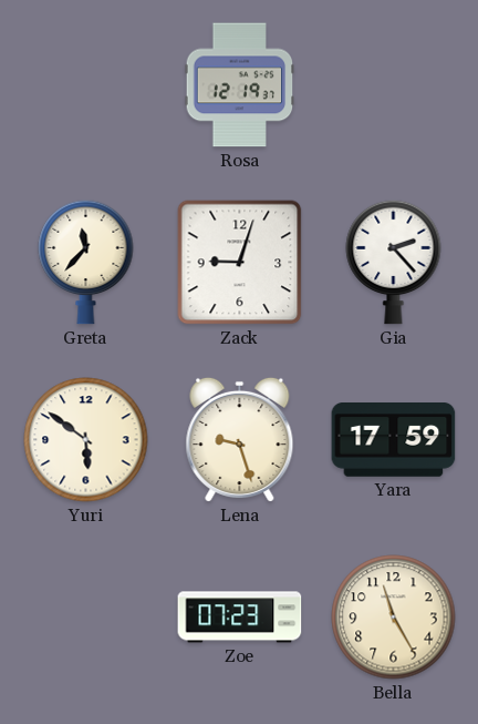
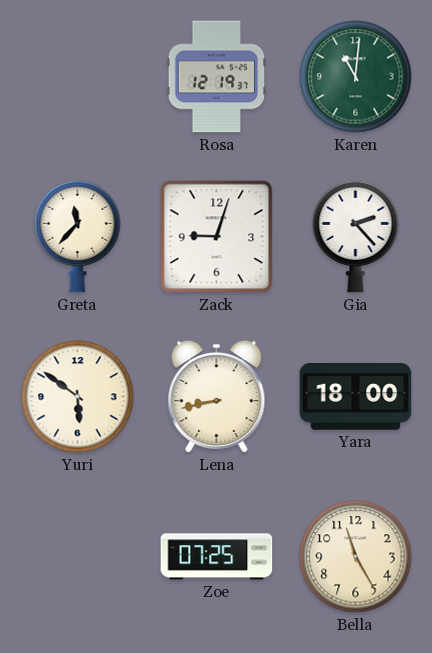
Karen: none -> 11:01 (356, 77)
Lena: 9:27 -> 8:43 (217, 396)
Yara: 17:59 -> 18:00 (356, 397)
Zoe: 07:23 -> 07:25 (217, 557)
